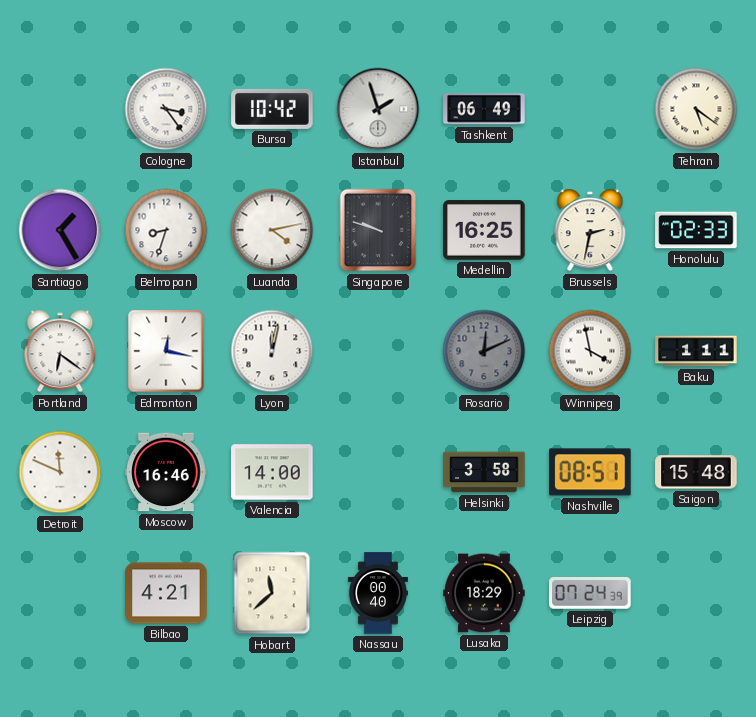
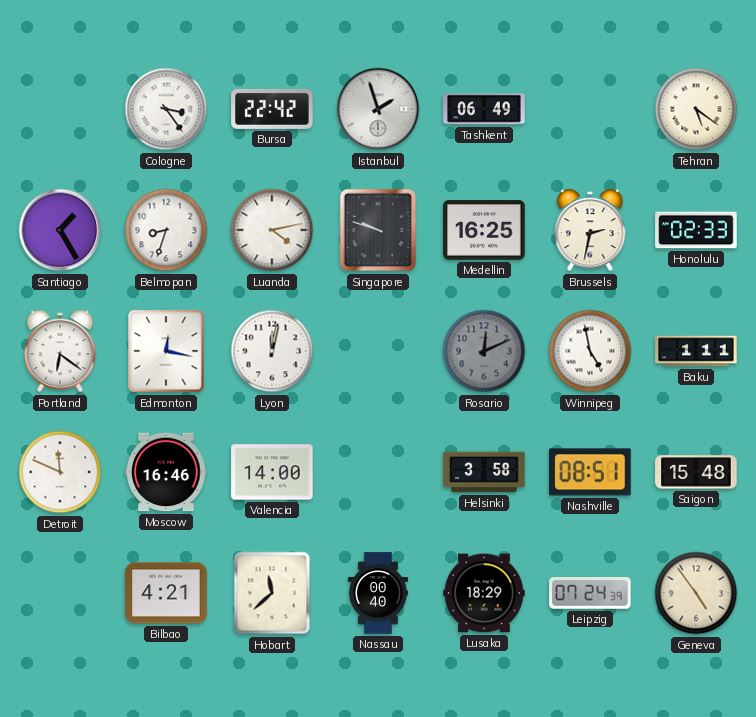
Bursa: 10:42 -> 22:42 (272, 109)
Winnipeg: 3:58 -> 4:58 (590, 351)
Geneva: none -> 4:54 (696, 593)
